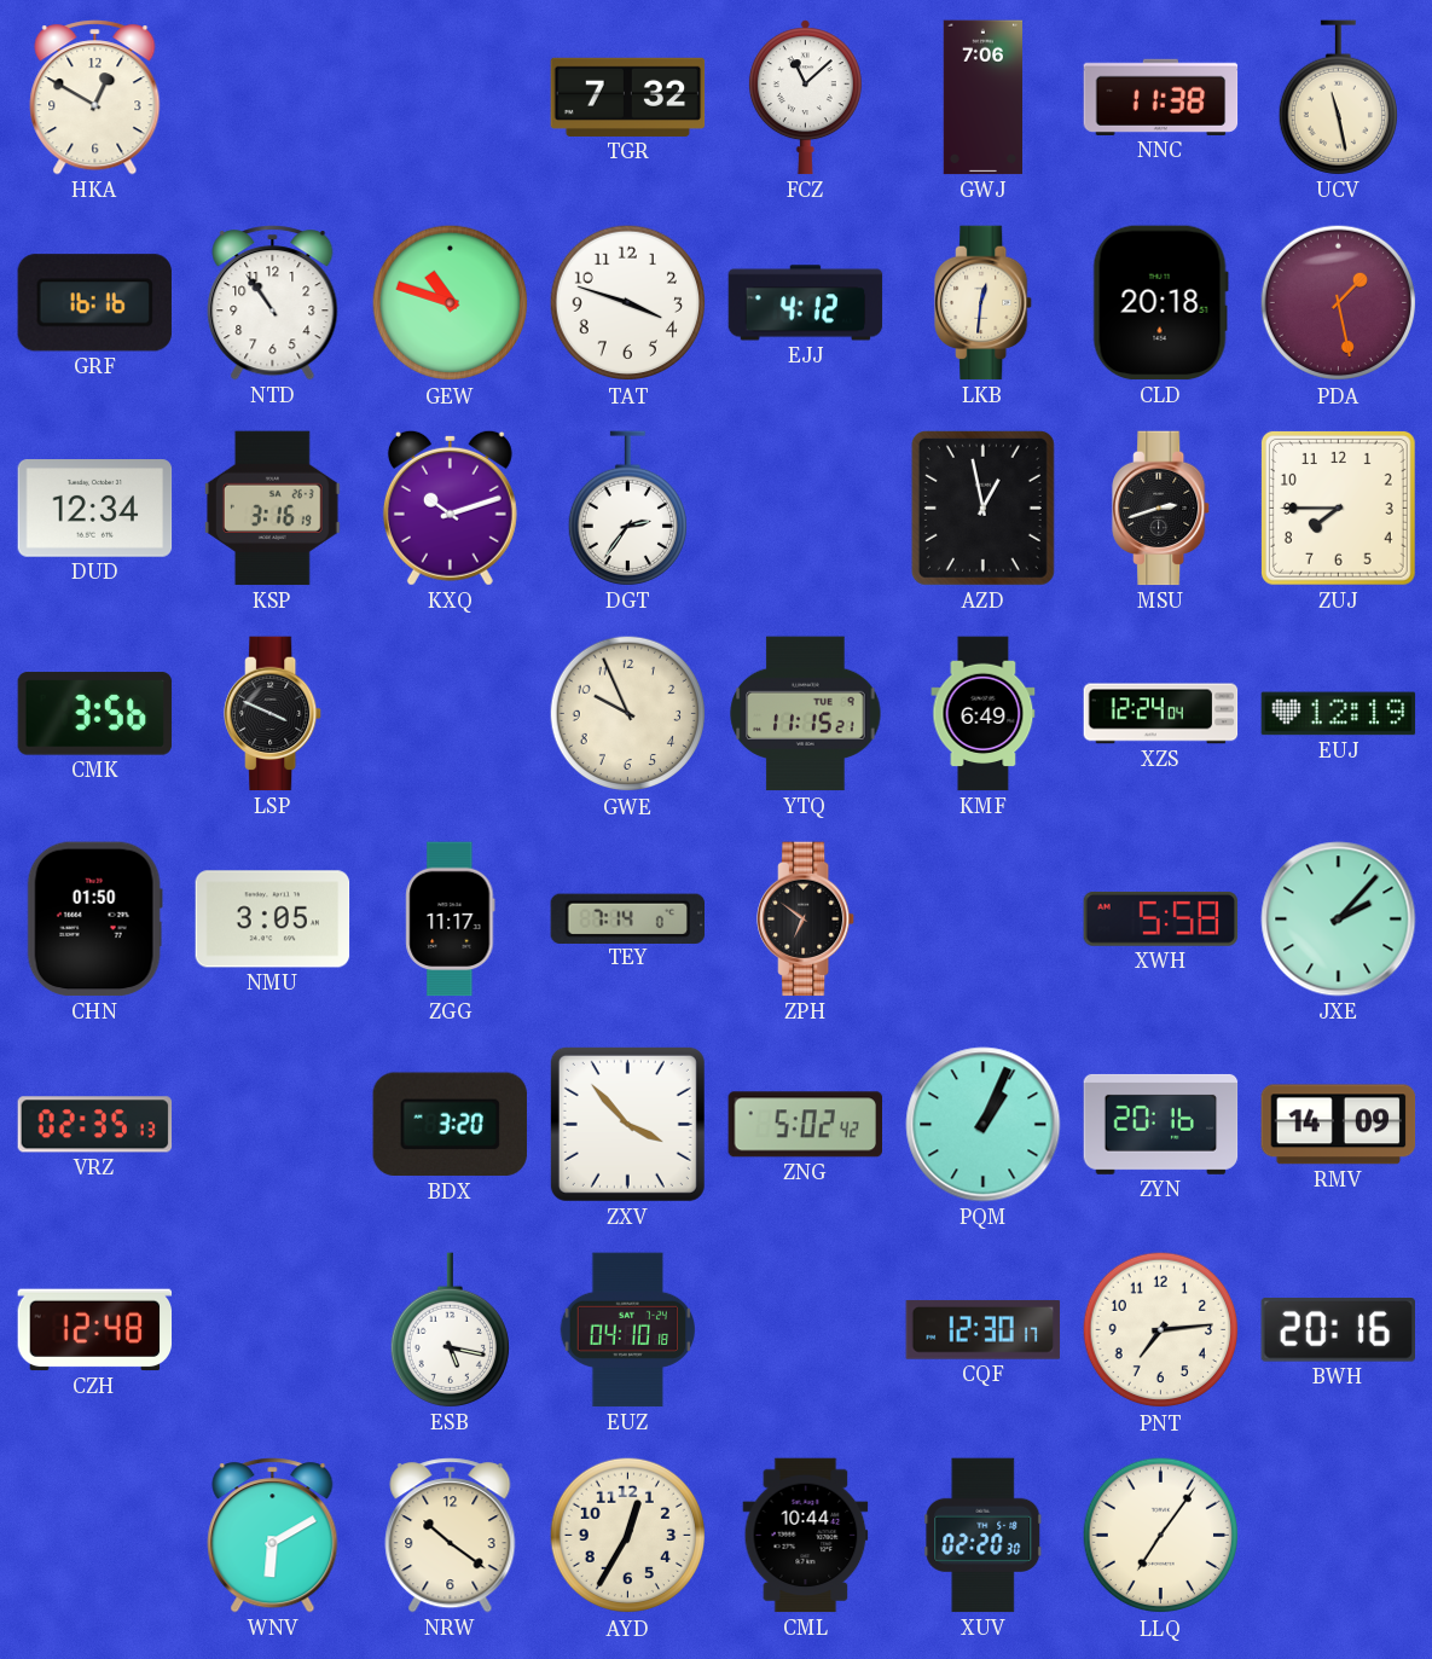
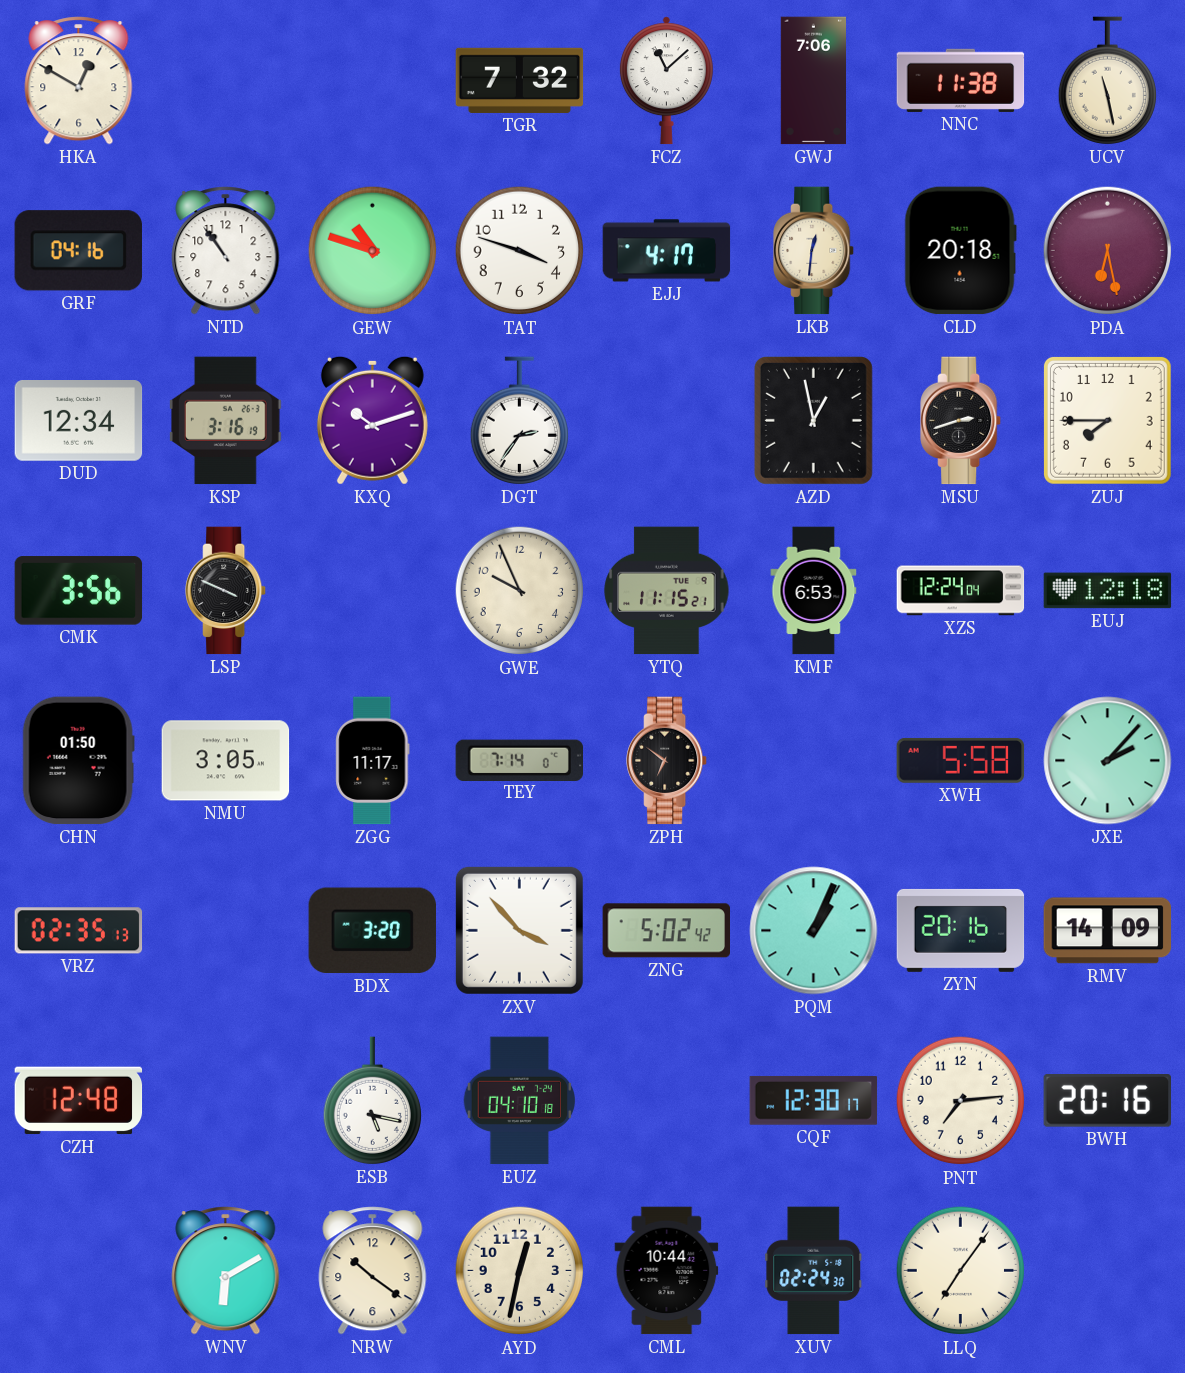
GRF: 16:16 -> 04:16 (78, 251)
EJJ: 4:12 -> 4:17 (667, 251)
PDA: 1:28 -> 6:28 (1108, 251)
KMF: 6:49 -> 6:53 (814, 591)
EUJ: 12:19 -> 12:18 (1108, 591)
AYD: 12:35 -> 12:32 (520, 1271)
XUV: 02:20 -> 02:24 (814, 1271)
